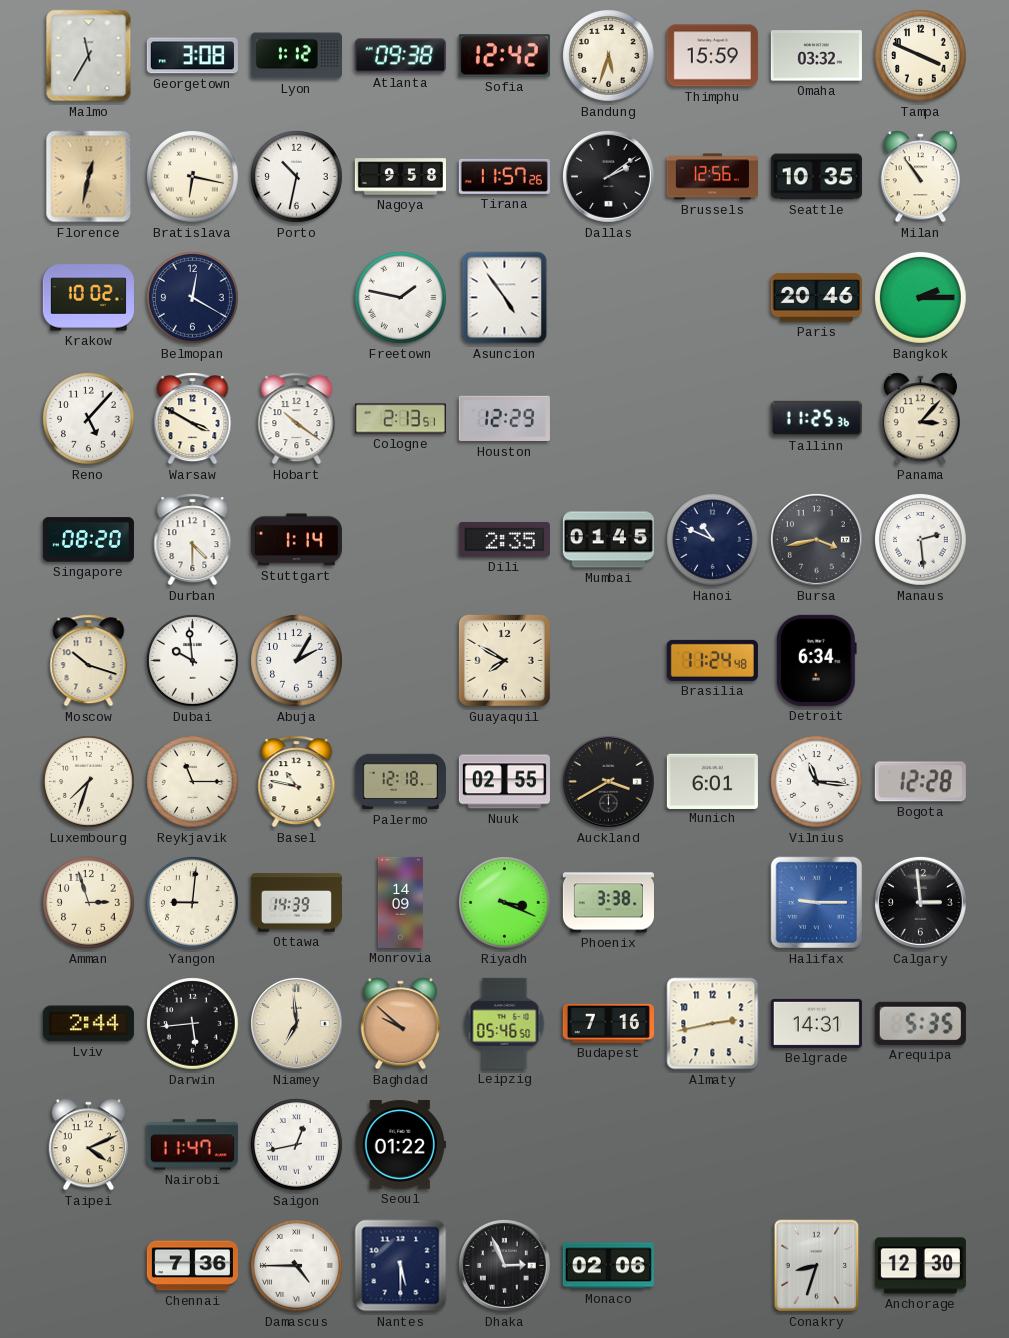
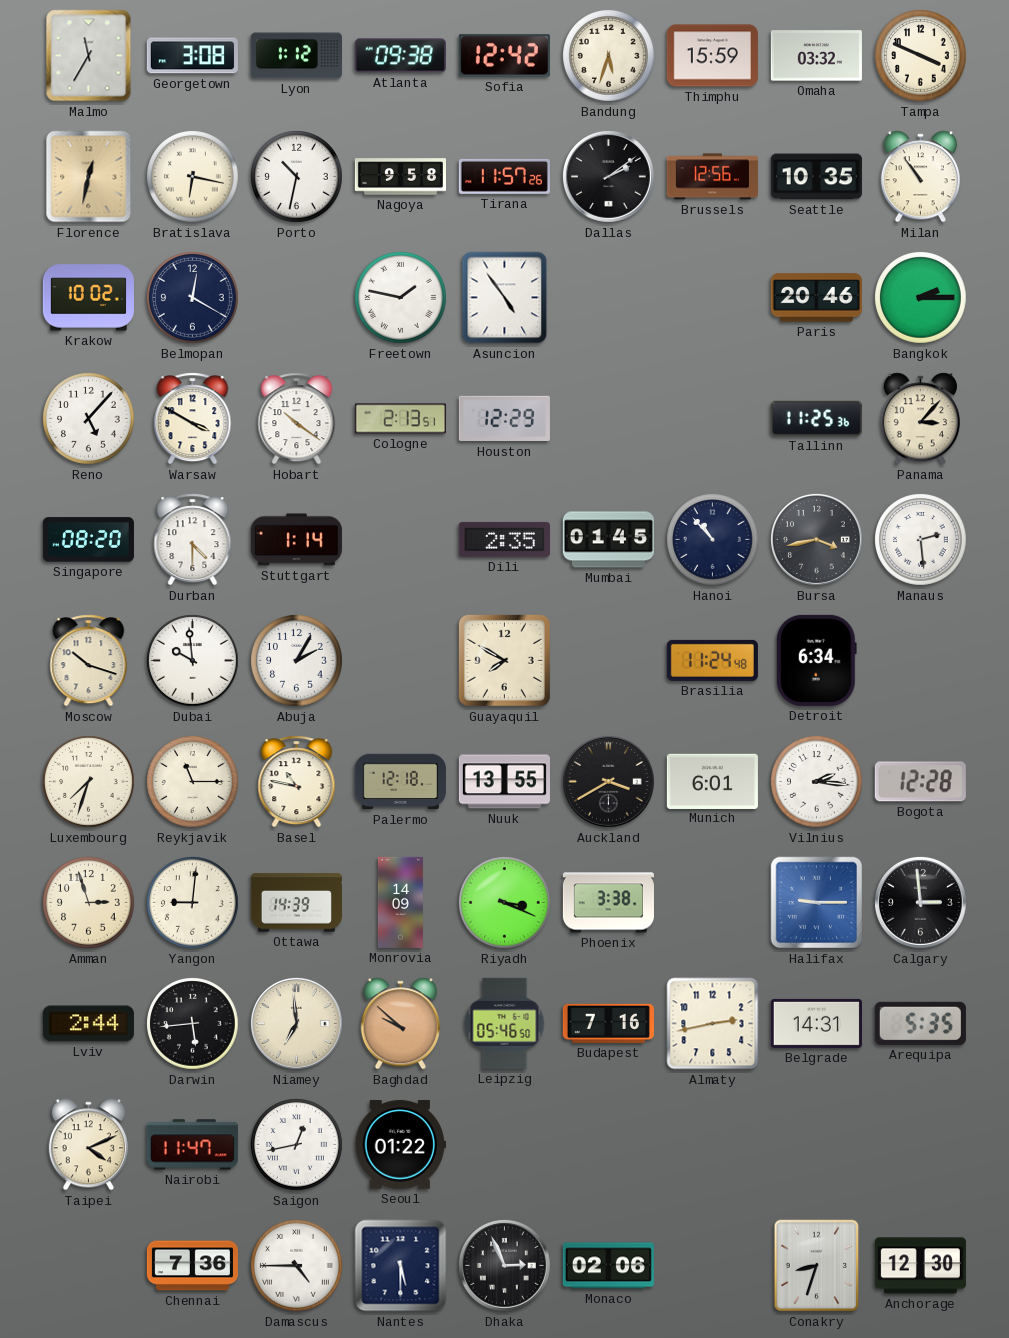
Hanoi: 10:49 -> 10:53 (713, 540)
Nuuk: 02:55 -> 13:55 (504, 782)
Vilnius: 11:16 -> 2:16 (817, 782)
